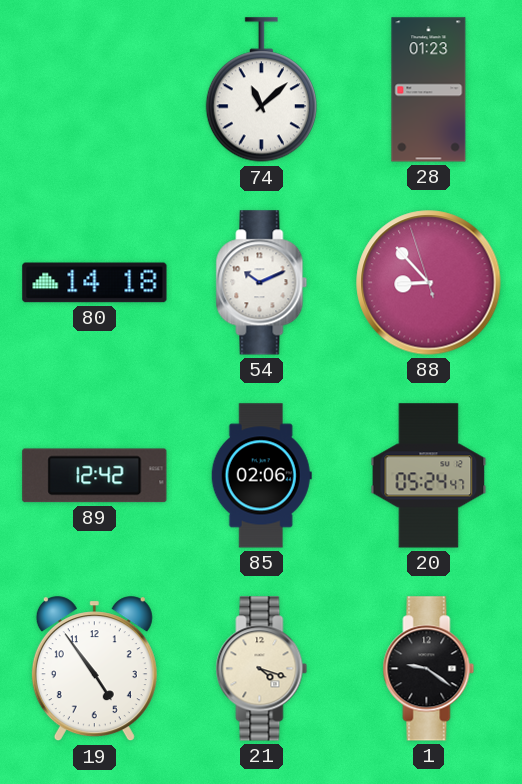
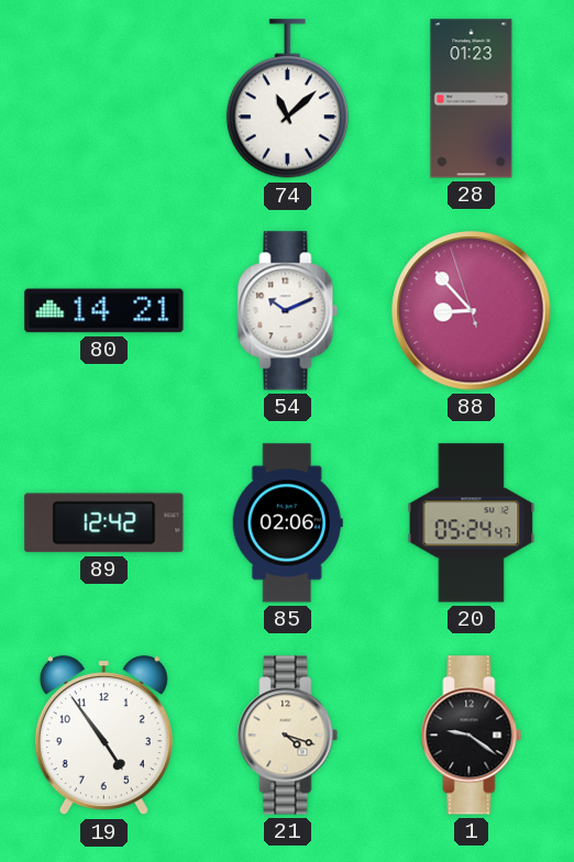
80: 14:18 -> 14:21 (104, 311)
